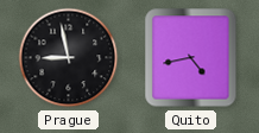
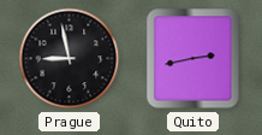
Quito: 4:43 -> 2:43 (193, 59)
